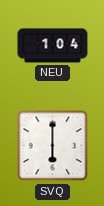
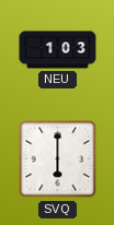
NEU: 1:04 -> 1:03 (58, 50)
